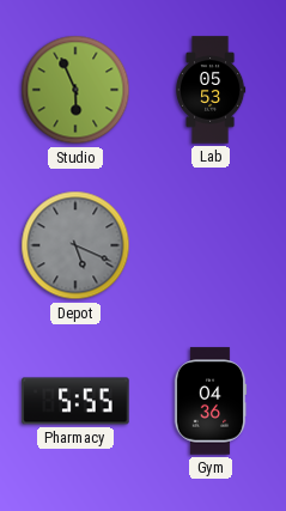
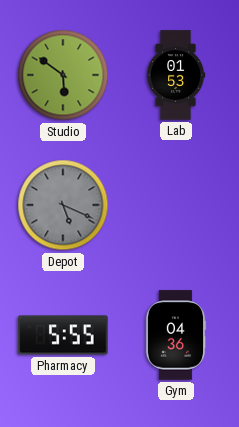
Studio: 5:56 -> 5:51 (63, 75)
Lab: 05:53 -> 01:53 (176, 75)
